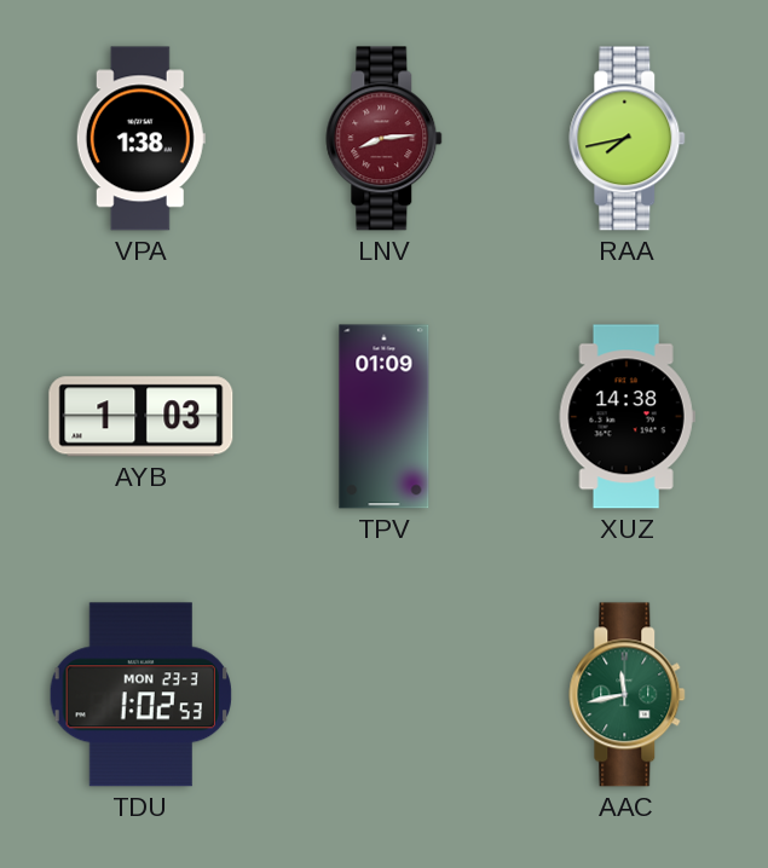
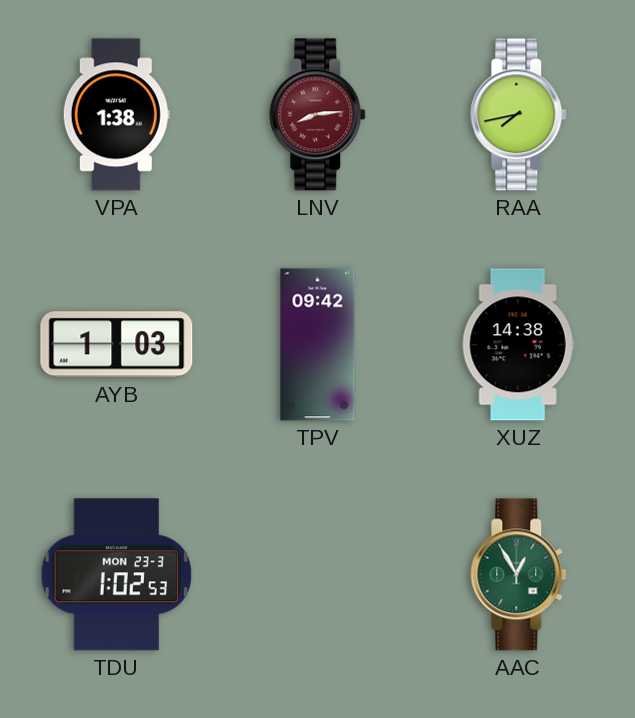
TPV: 01:09 -> 09:42 (318, 345)
AAC: 11:43 -> 12:55 (519, 575)
